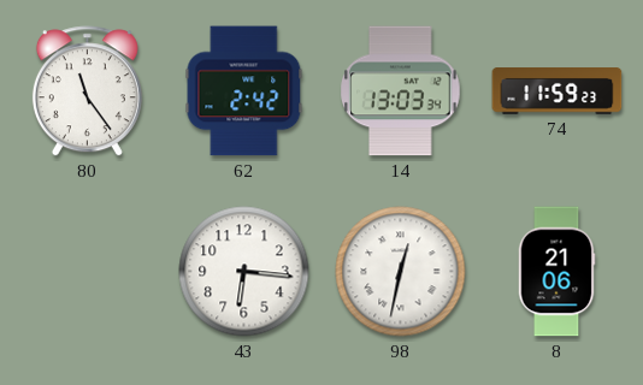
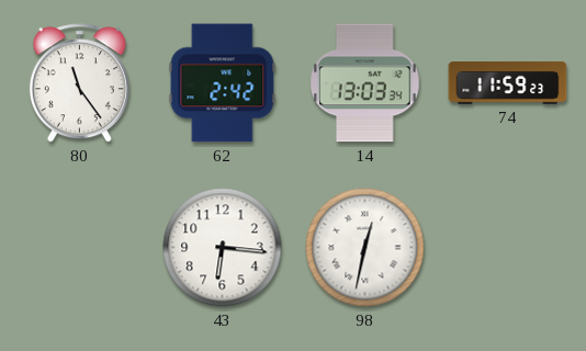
8: 21:06 -> none (556, 272)
